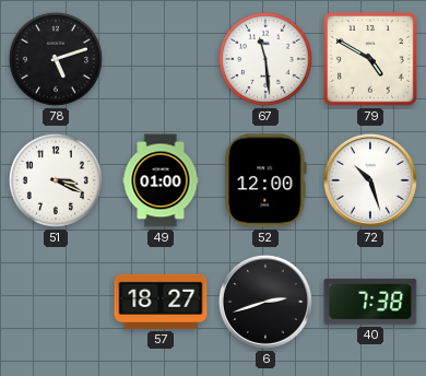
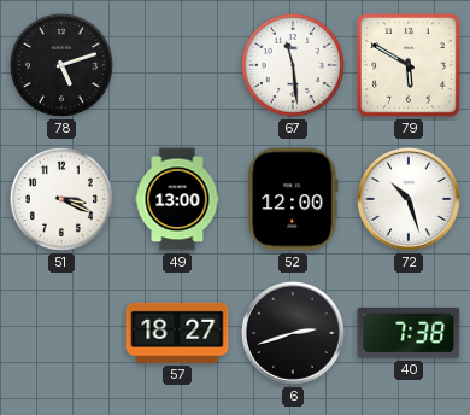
79: 4:50 -> 5:50 (409, 65)
49: 01:00 -> 13:00 (177, 199)
